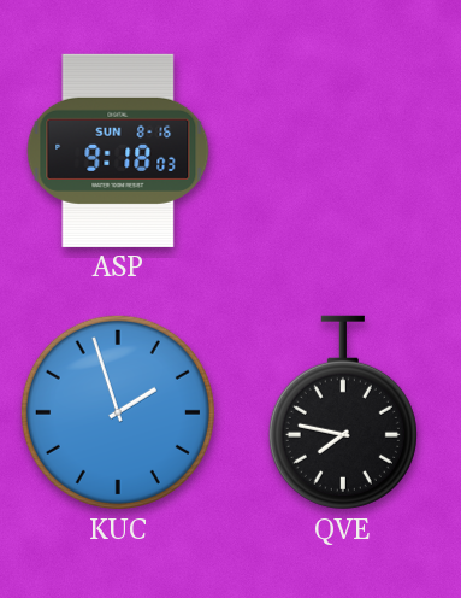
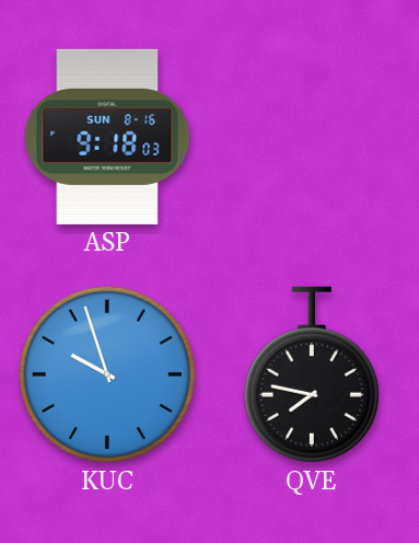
KUC: 1:57 -> 9:57 (107, 374)
